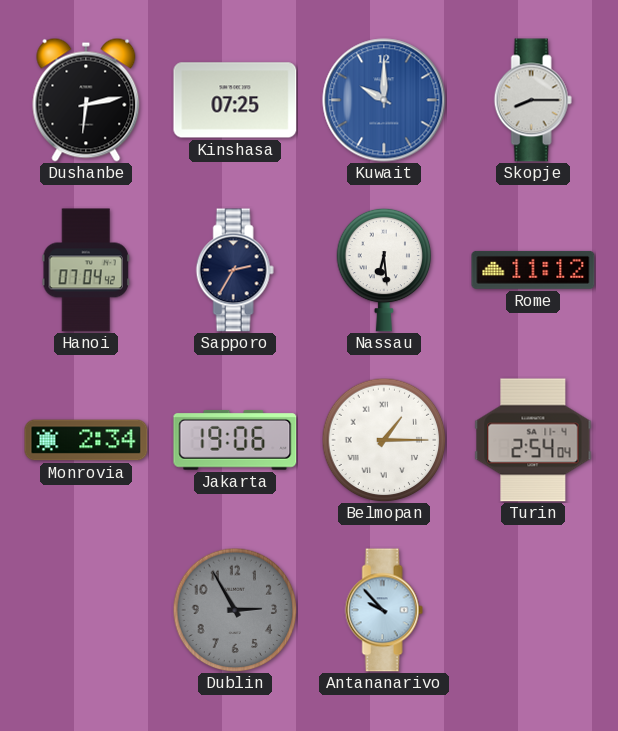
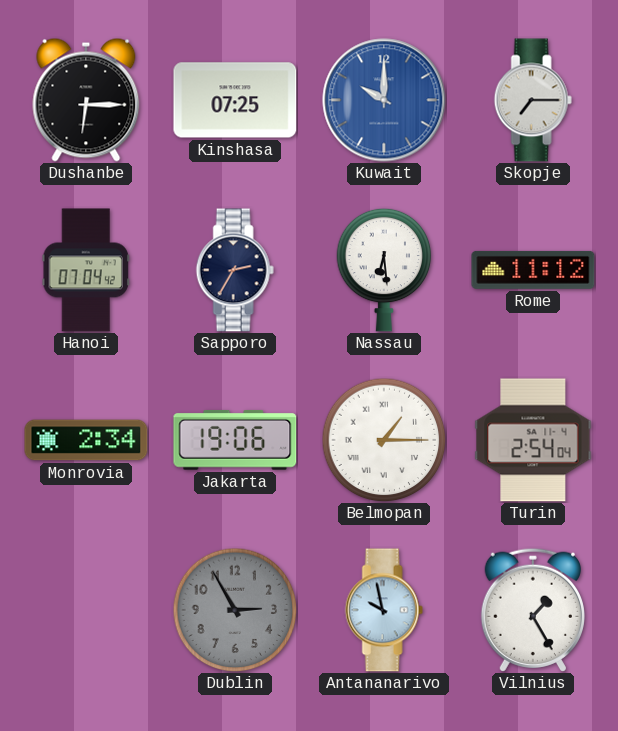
Dushanbe: 6:13 -> 6:15 (86, 100)
Skopje: 8:15 -> 7:15 (533, 100)
Antananarivo: 9:53 -> 9:58 (384, 610)
Vilnius: none -> 1:25 (533, 610)
